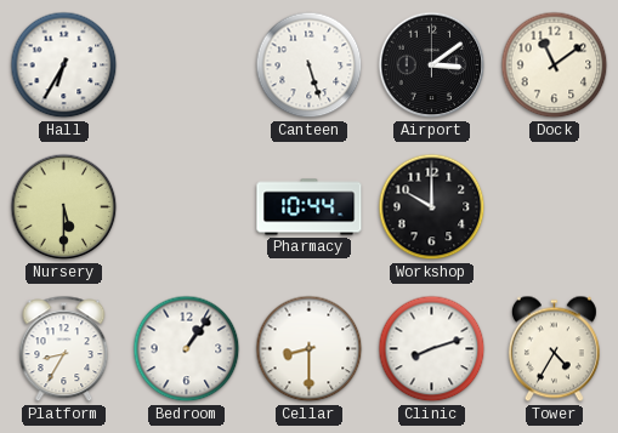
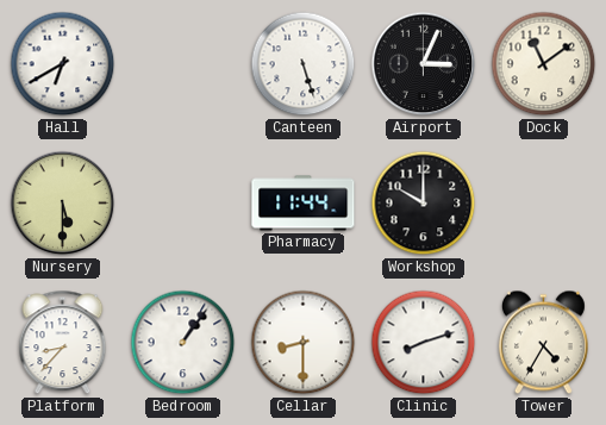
Hall: 6:35 -> 6:40 (63, 64)
Airport: 3:09 -> 3:04 (424, 64)
Pharmacy: 10:44 -> 11:44 (304, 204)
Platform: 8:35 -> 8:37 (63, 343)
